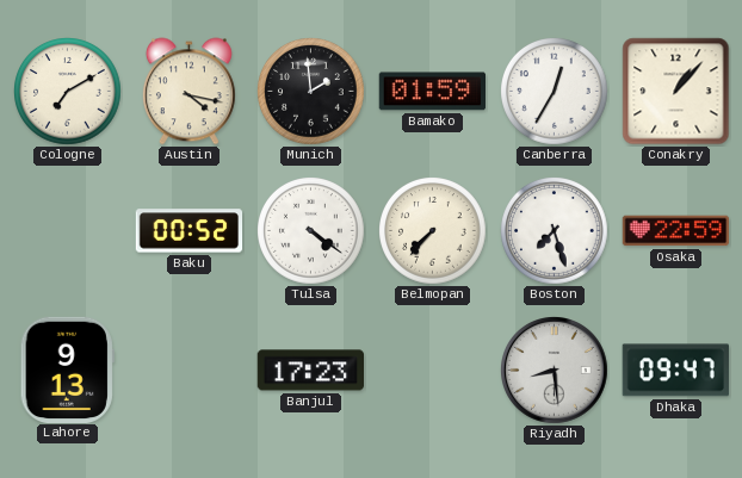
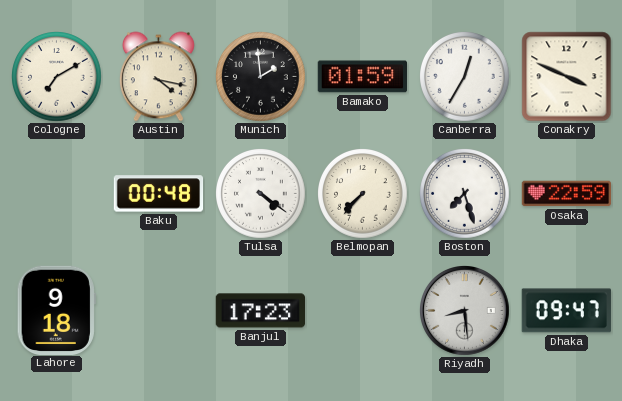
Conakry: 1:07 -> 3:49 (567, 77)
Baku: 00:52 -> 00:48 (159, 194)
Lahore: 9:13 -> 9:18 (56, 310)
